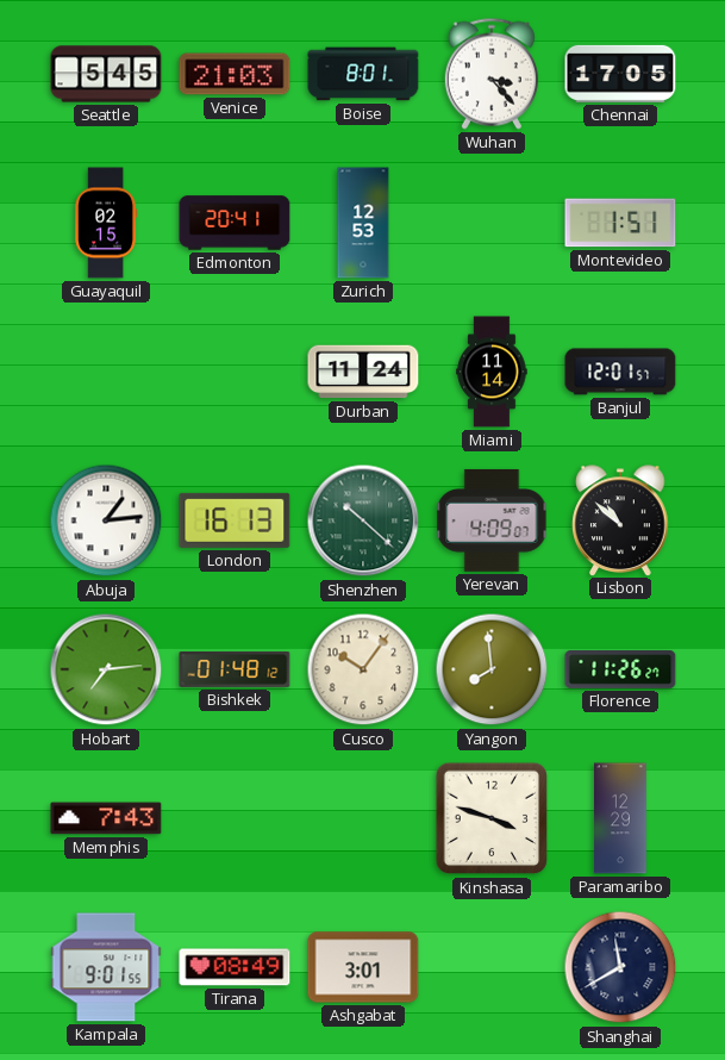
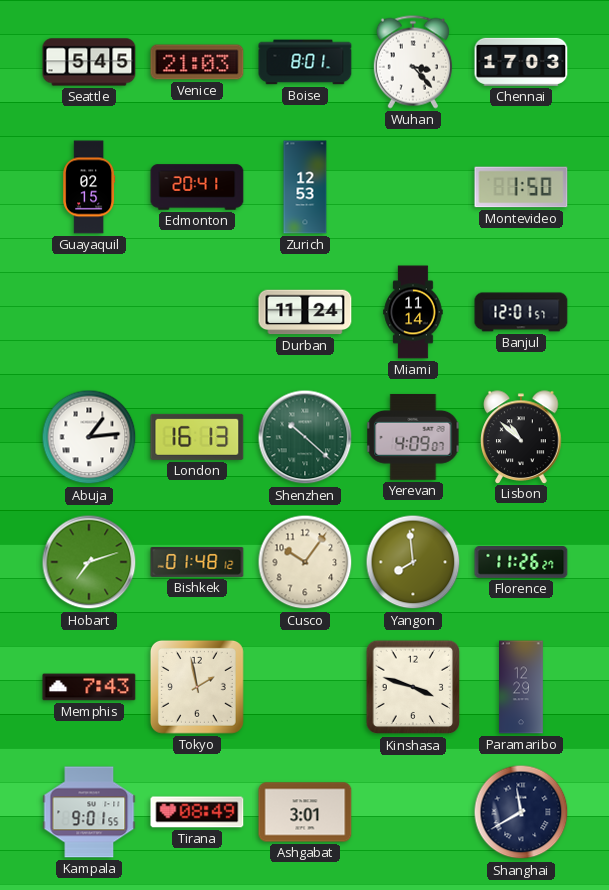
Chennai: 17:05 -> 17:03 (521, 62)
Montevideo: 1:51 -> 1:50 (521, 187)
Hobart: 7:14 -> 7:12 (89, 562)
Tokyo: none -> 1:58 (197, 687)
